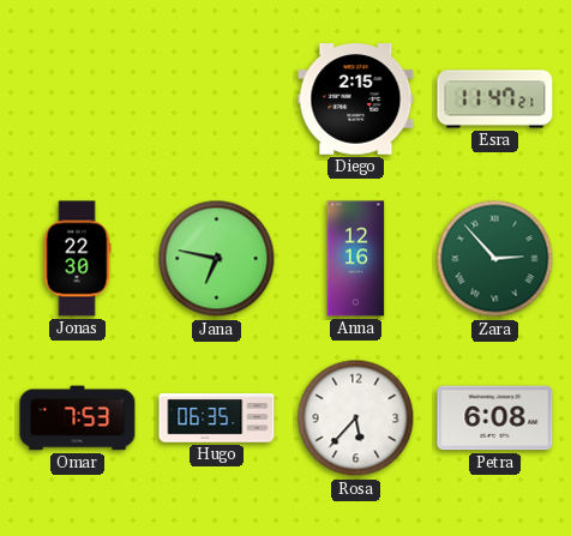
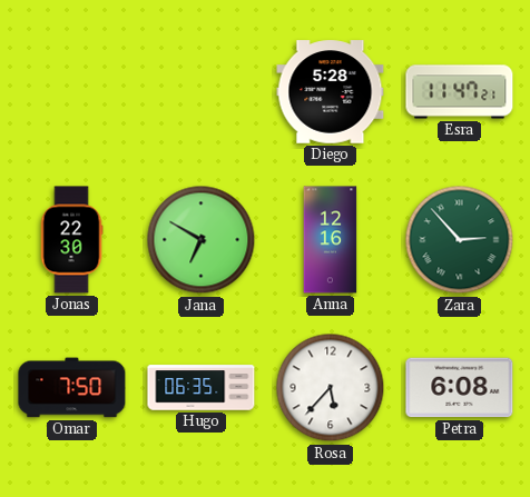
Diego: 2:15 -> 5:28 (331, 92)
Jana: 6:47 -> 6:50 (202, 240)
Omar: 7:53 -> 7:50 (72, 388)
